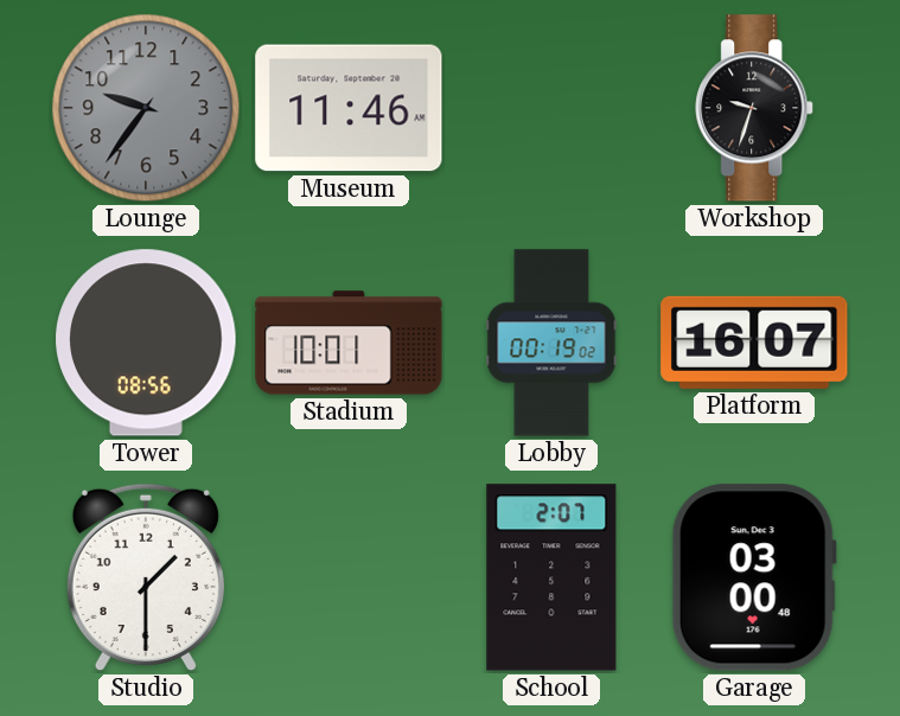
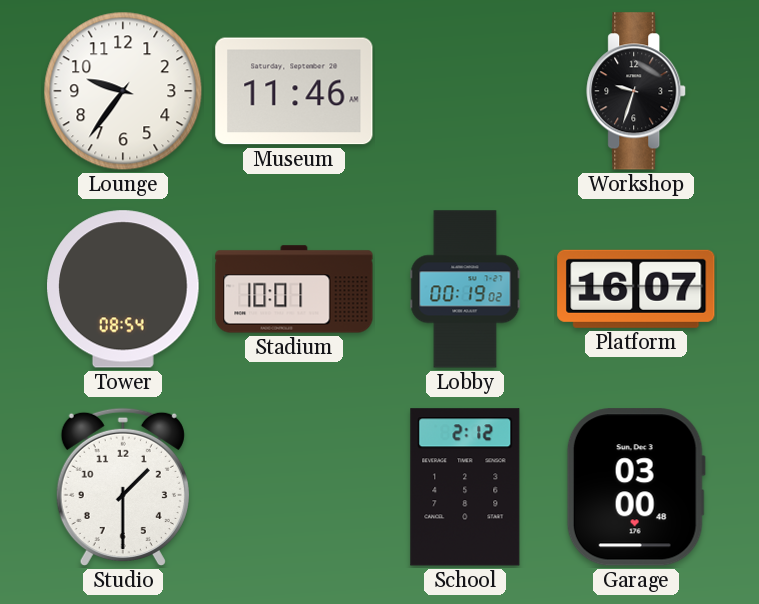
Lounge dial: grey -> white (123, 91)
Tower: 08:56 -> 08:54 (123, 289)
School: 2:07 -> 2:12 (465, 487)
